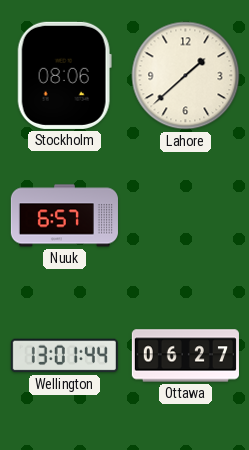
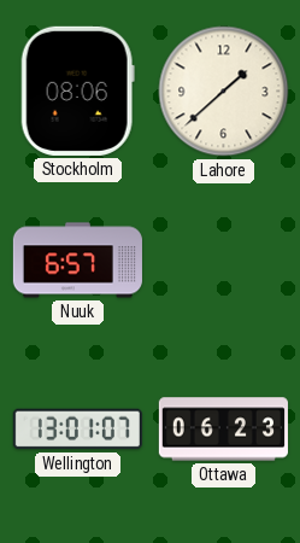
Wellington: 13:01:44 -> 13:01:07 (77, 430)
Ottawa: 06:27 -> 06:23 (223, 430)
